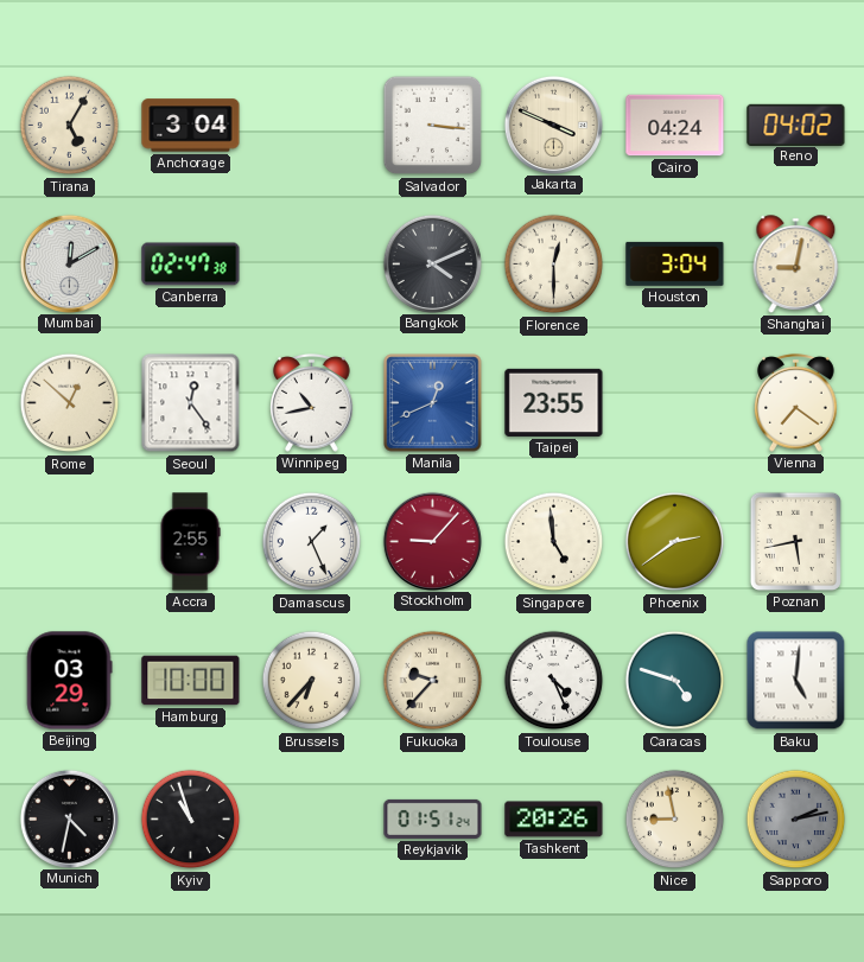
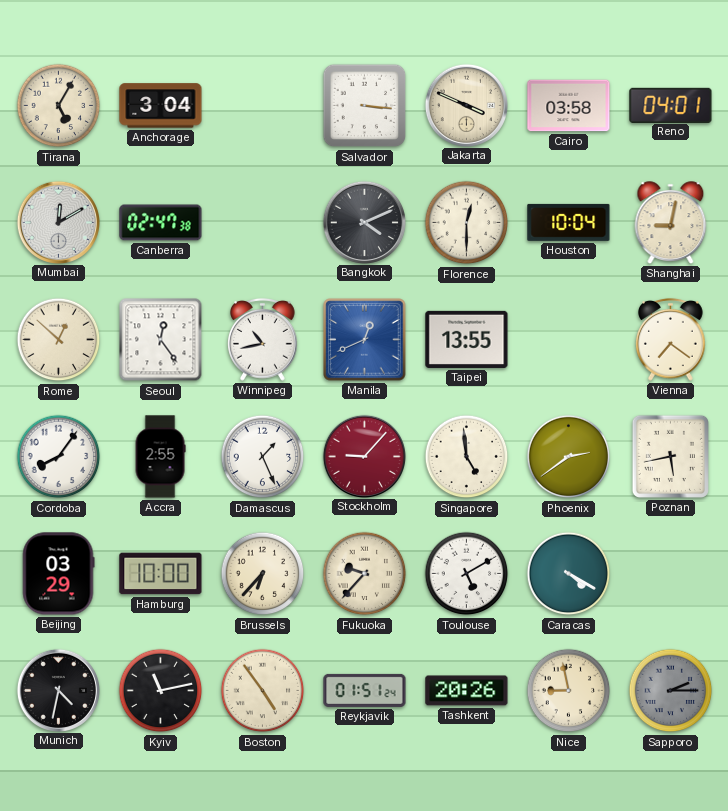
Cairo: 04:24 -> 03:58 (569, 106)
Reno: 04:02 -> 04:01 (671, 105)
Houston: 3:04 -> 10:04 (569, 222)
Taipei: 23:55 -> 13:55 (467, 339)
Cordoba: none -> 8:06 (59, 457)
Toulouse: 4:26 -> 5:10 (467, 574)
Caracas: 4:48 -> 4:20 (569, 574)
Baku: 5:01 -> none (796, 681)
Kyiv: 10:57 -> 11:13 (161, 691)
Boston: none -> 4:54 (263, 691)
Sapporo: 2:13 -> 2:15 (671, 691)
